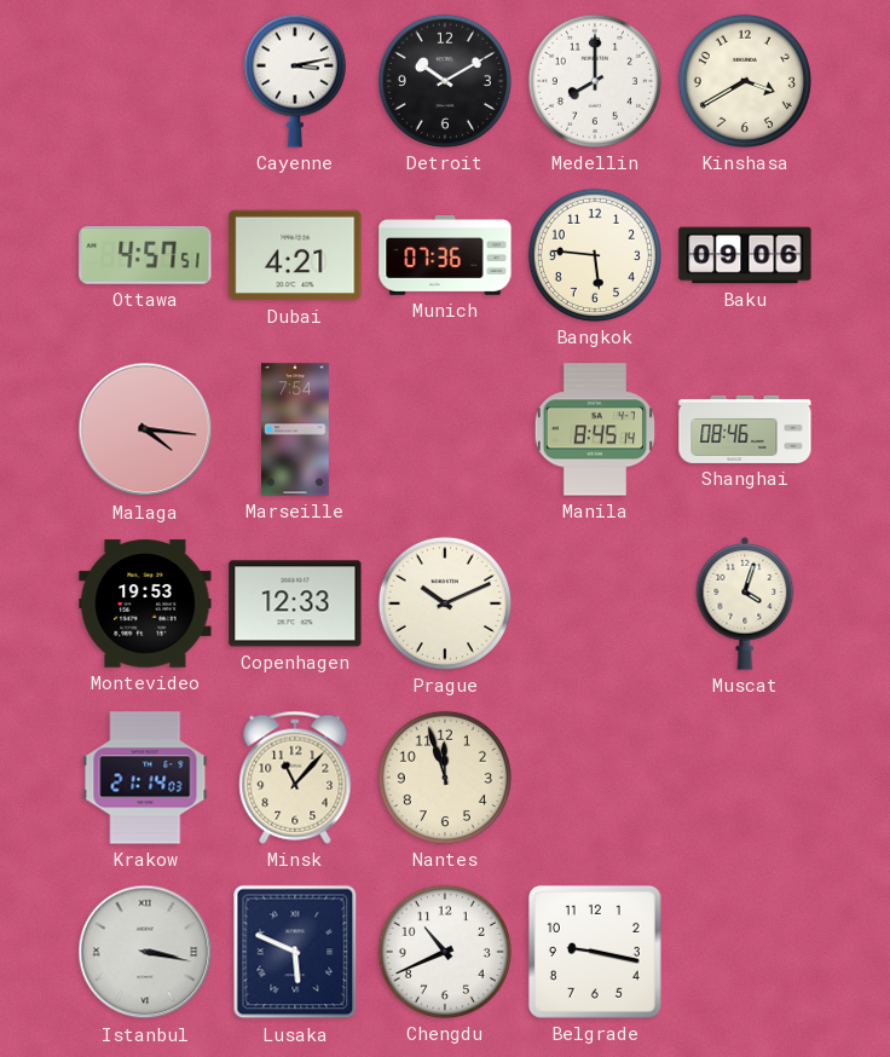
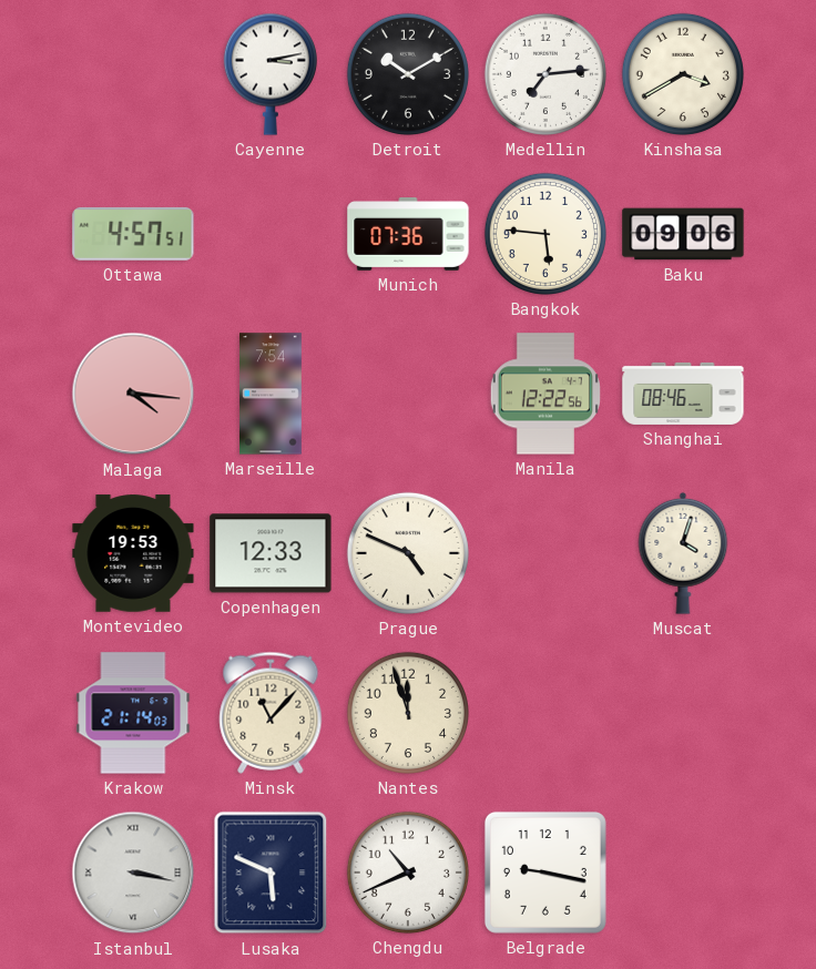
Medellin: 8:00 -> 7:14 (545, 74)
Dubai: 4:21 -> none (295, 255)
Manila: 8:45 -> 12:22 (545, 394)
Prague: 10:11 -> 4:49 (408, 553)
